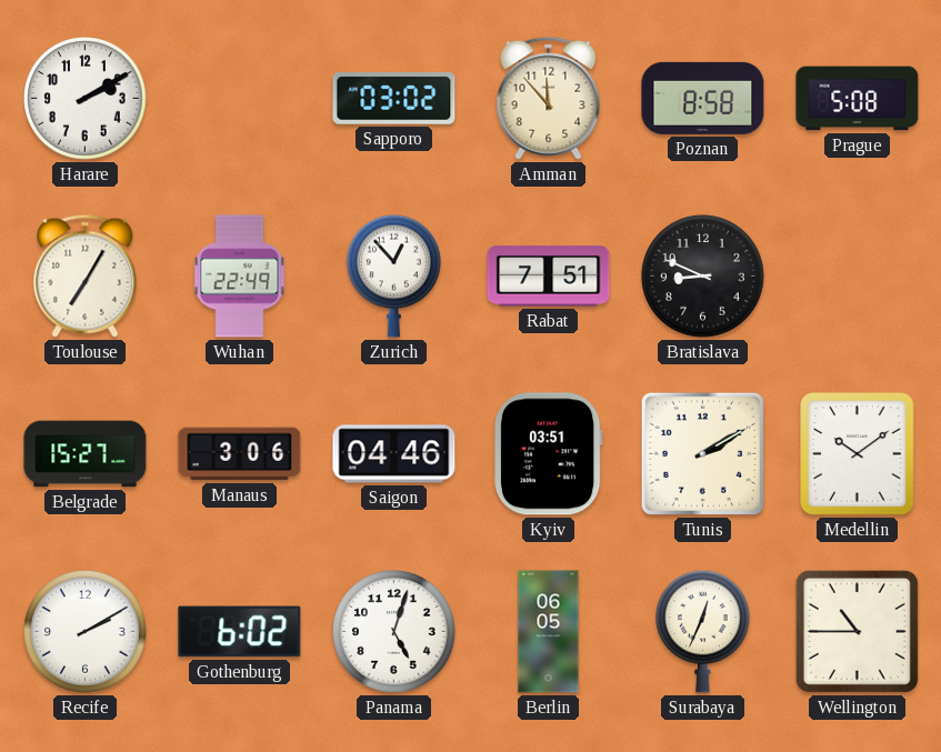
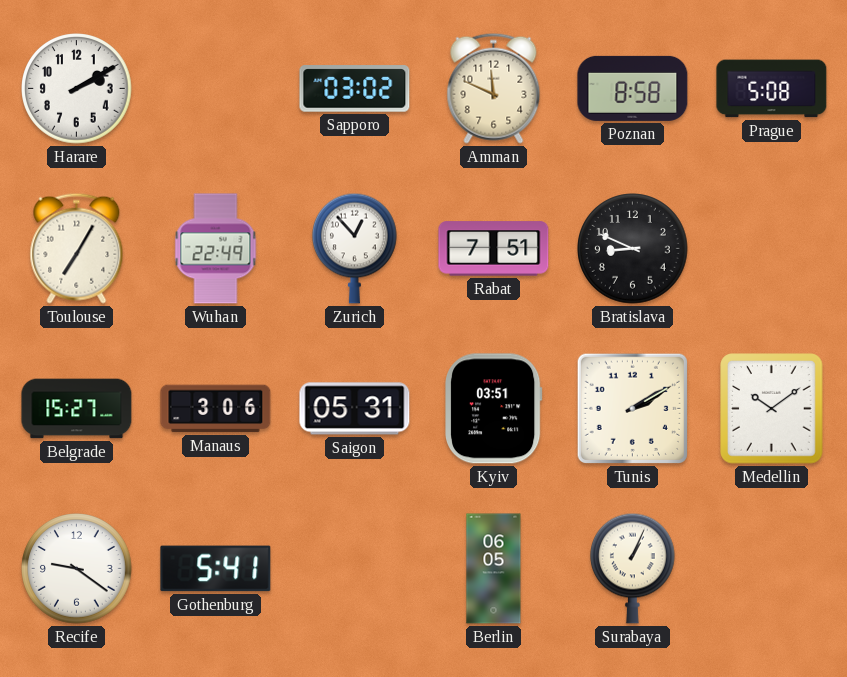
Amman: 11:53 -> 11:49 (494, 88)
Saigon: 04:46 -> 05:31 (355, 409)
Recife: 2:10 -> 9:21 (77, 569)
Gothenburg: 6:02 -> 5:41 (216, 569)
Panama: 5:03 -> none (394, 632)
Surabaya: 12:34 -> 1:04 (633, 568)
Wellington: 10:45 -> none (857, 631)
